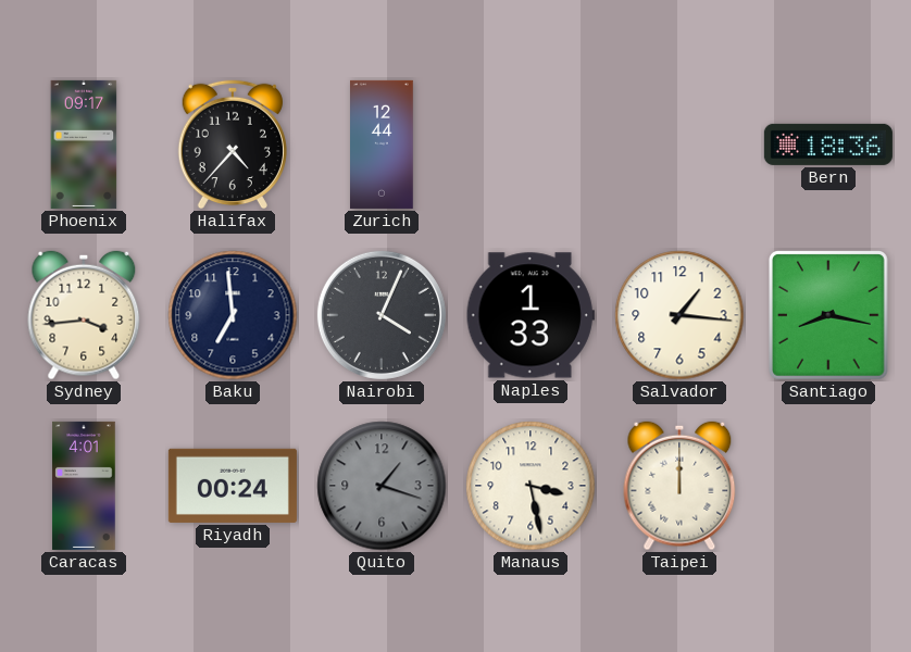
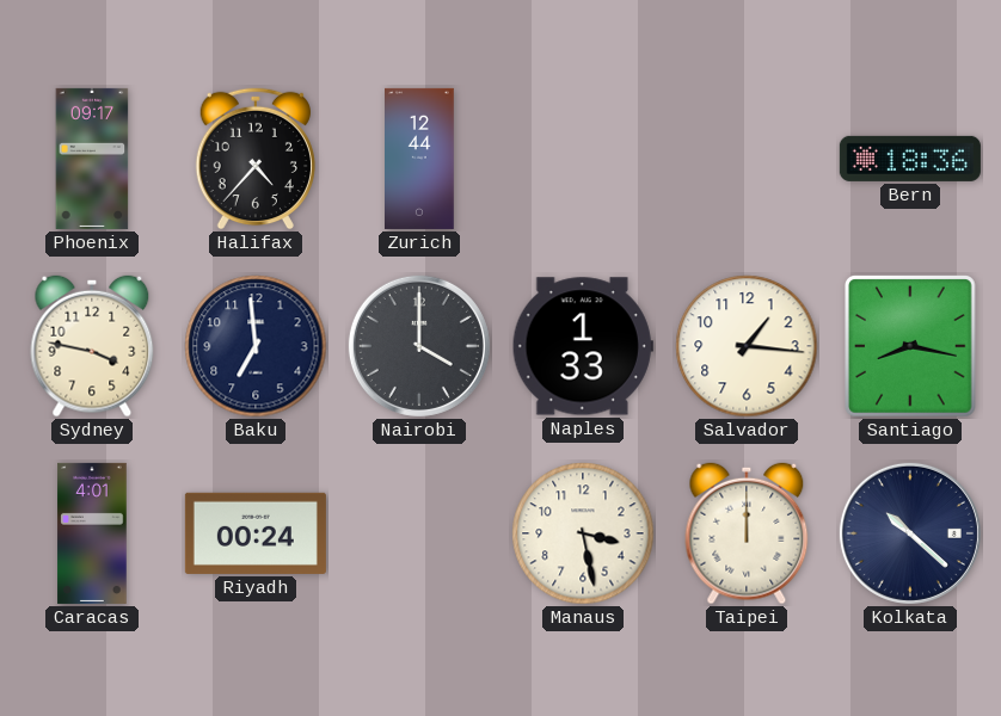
Sydney: 3:44 -> 3:47 (92, 346)
Nairobi: 4:04 -> 4:00 (419, 346)
Quito: 1:18 -> none (382, 486)
Kolkata: none -> 10:22 (910, 533)
